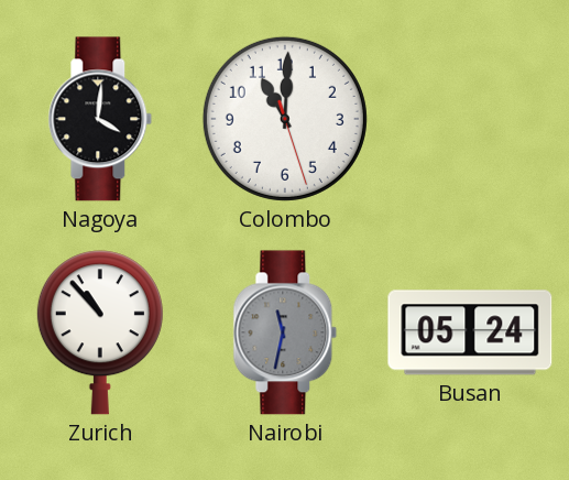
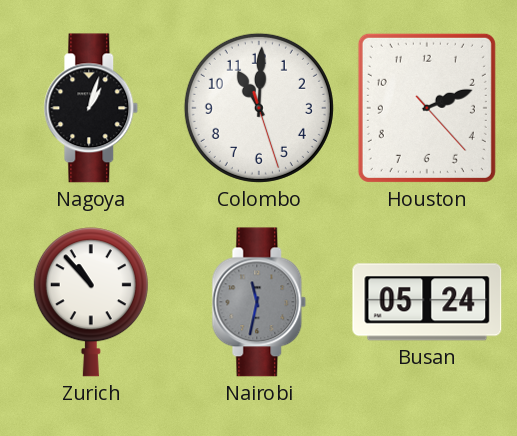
Nagoya: 4:01 -> 1:03 (91, 108)
Houston: none -> 2:11 (427, 108)
